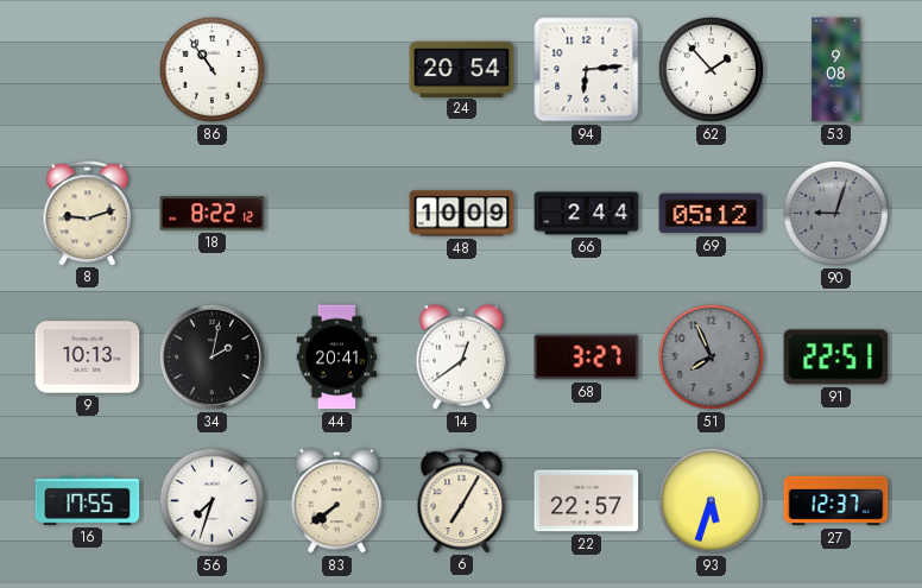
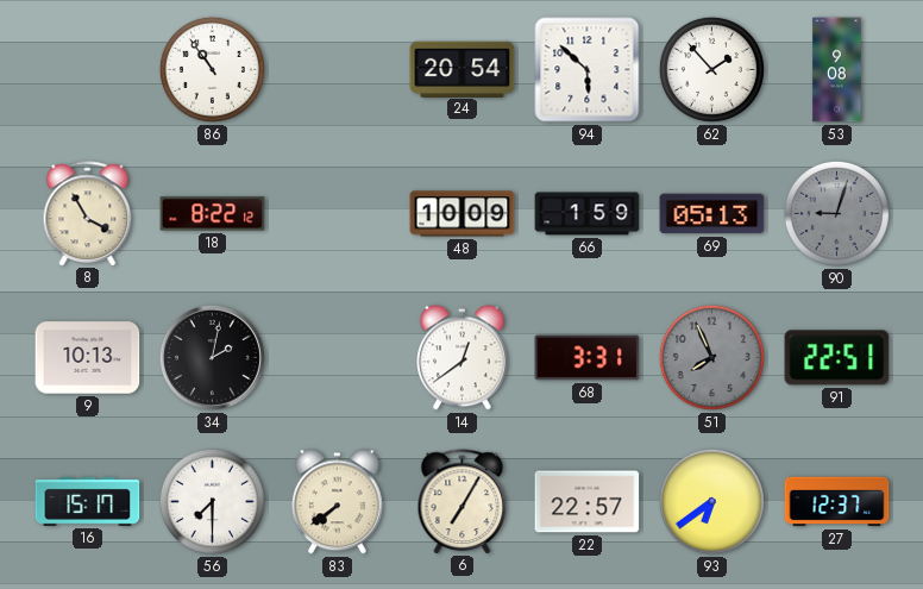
94: 6:14 -> 5:52 (588, 70)
8: 9:12 -> 3:55 (88, 213)
66: 2:44 -> 1:59 (588, 214)
69: 05:12 -> 05:13 (712, 214)
44: 20:41 -> none (337, 358)
68: 3:27 -> 3:31 (588, 358)
16: 17:55 -> 15:17 (88, 501)
56: 7:33 -> 7:30 (212, 501)
93: 5:33 -> 6:39 (711, 501)
